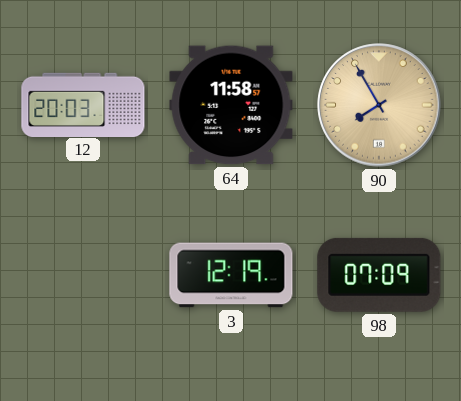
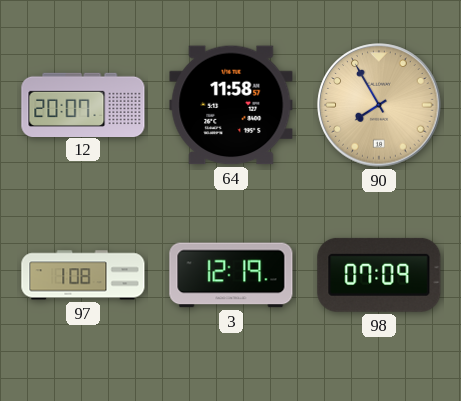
12: 20:03 -> 20:07 (83, 104)
97: none -> 1:08 (83, 275)
